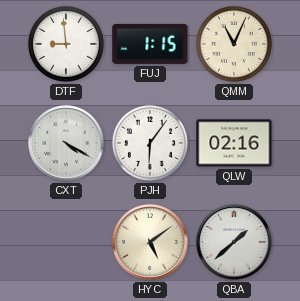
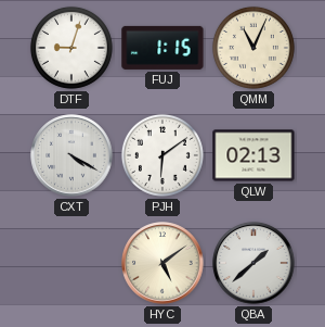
DTF: 8:59 -> 9:03 (71, 48)
PJH: 6:06 -> 6:09 (162, 155)
QLW: 02:16 -> 02:13 (253, 155)
